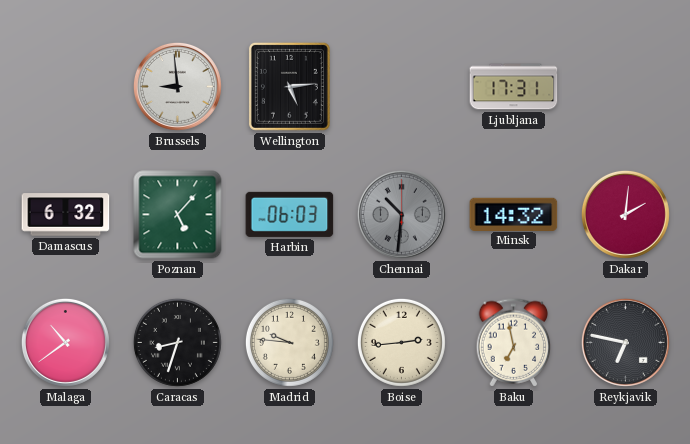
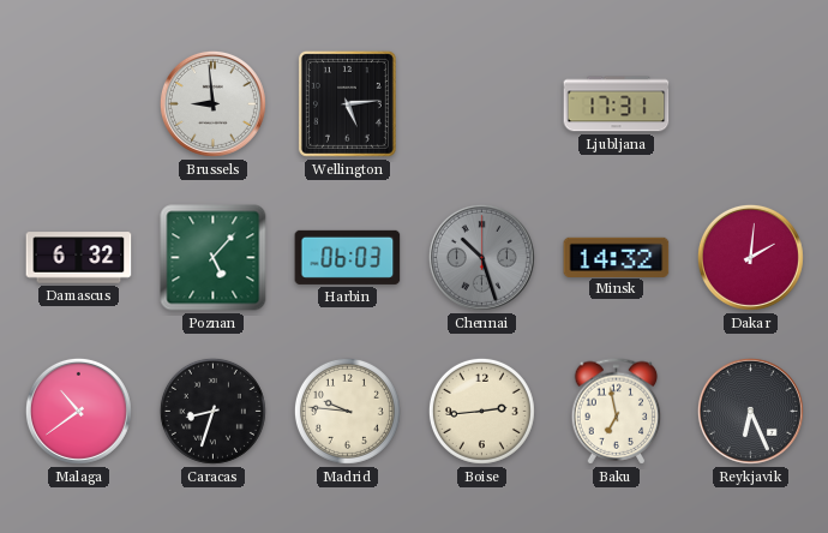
Chennai: 10:31 -> 10:27 (481, 257)
Reykjavik: 6:47 -> 6:26 (750, 411)
